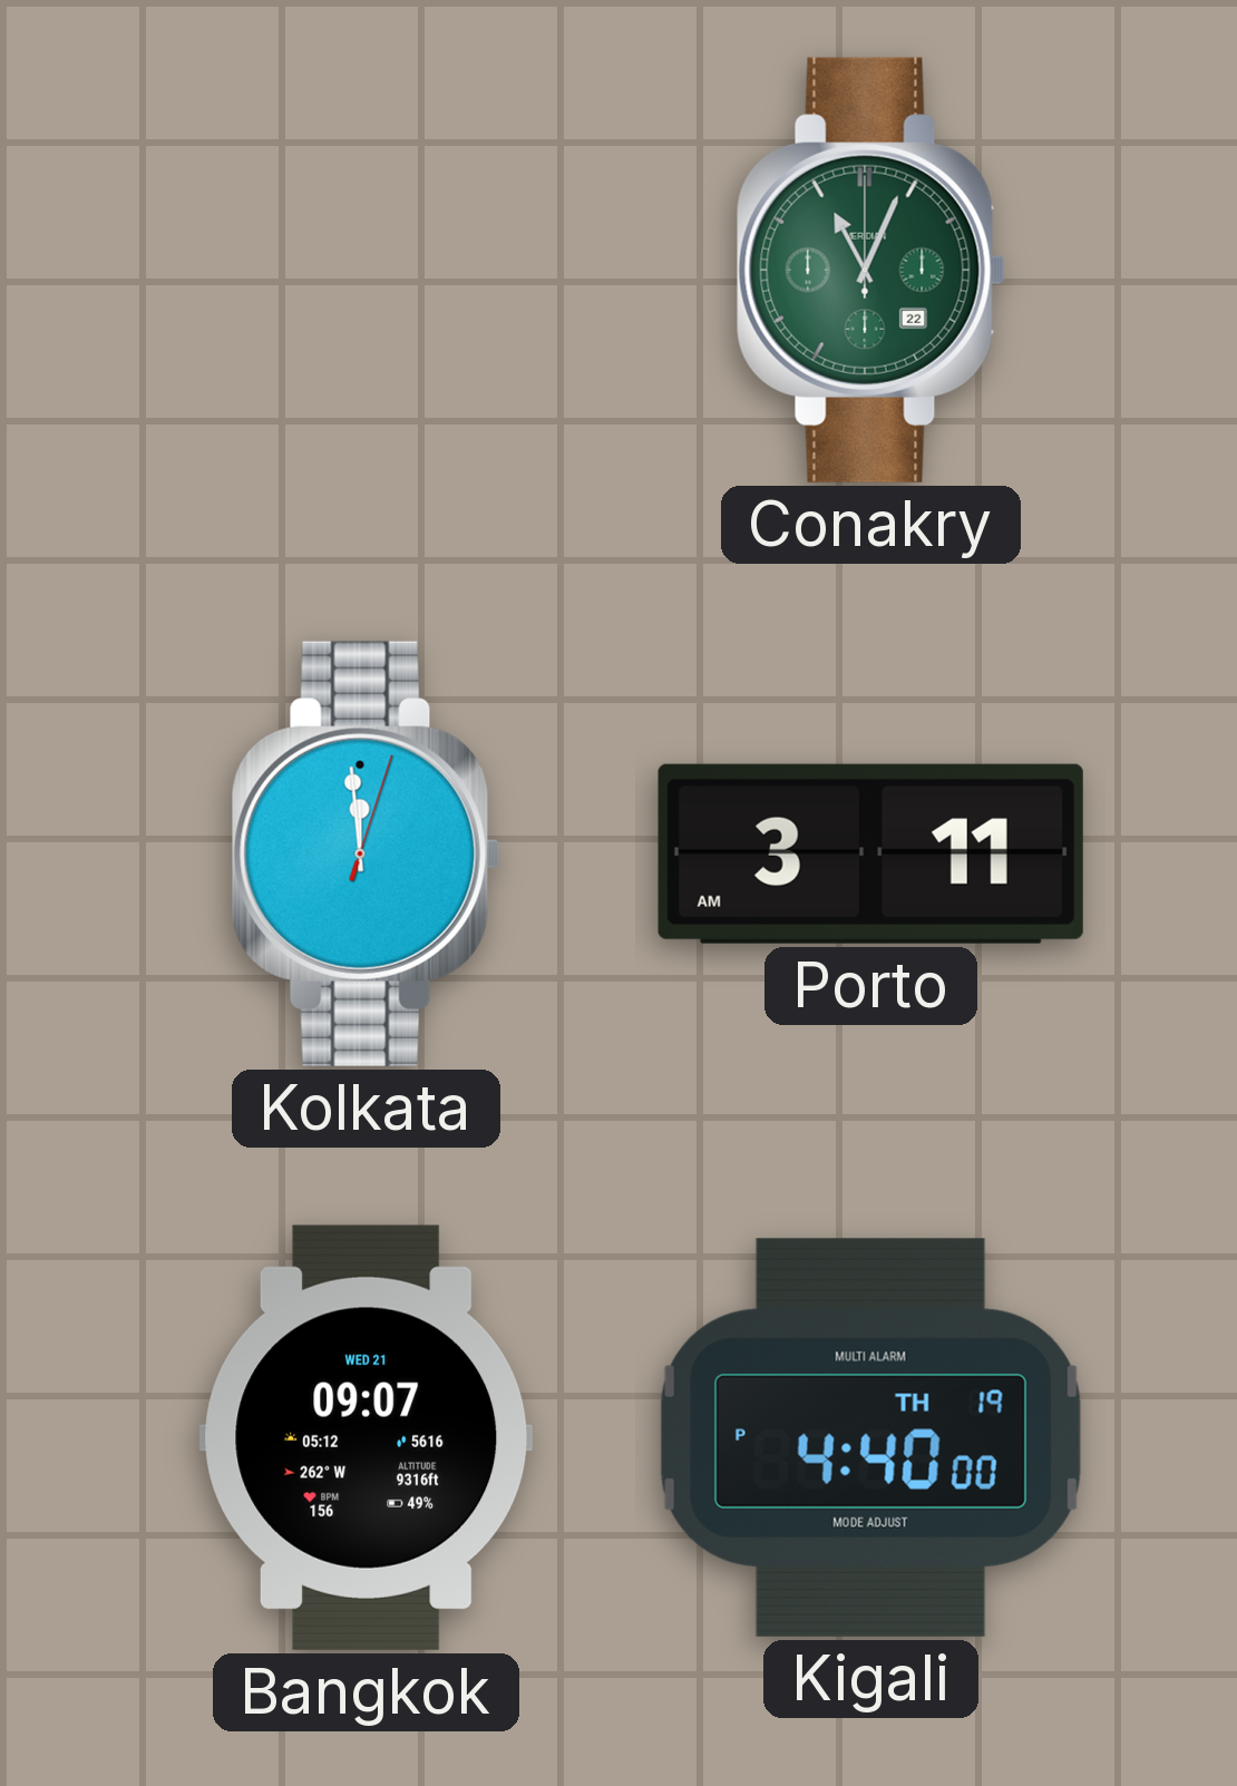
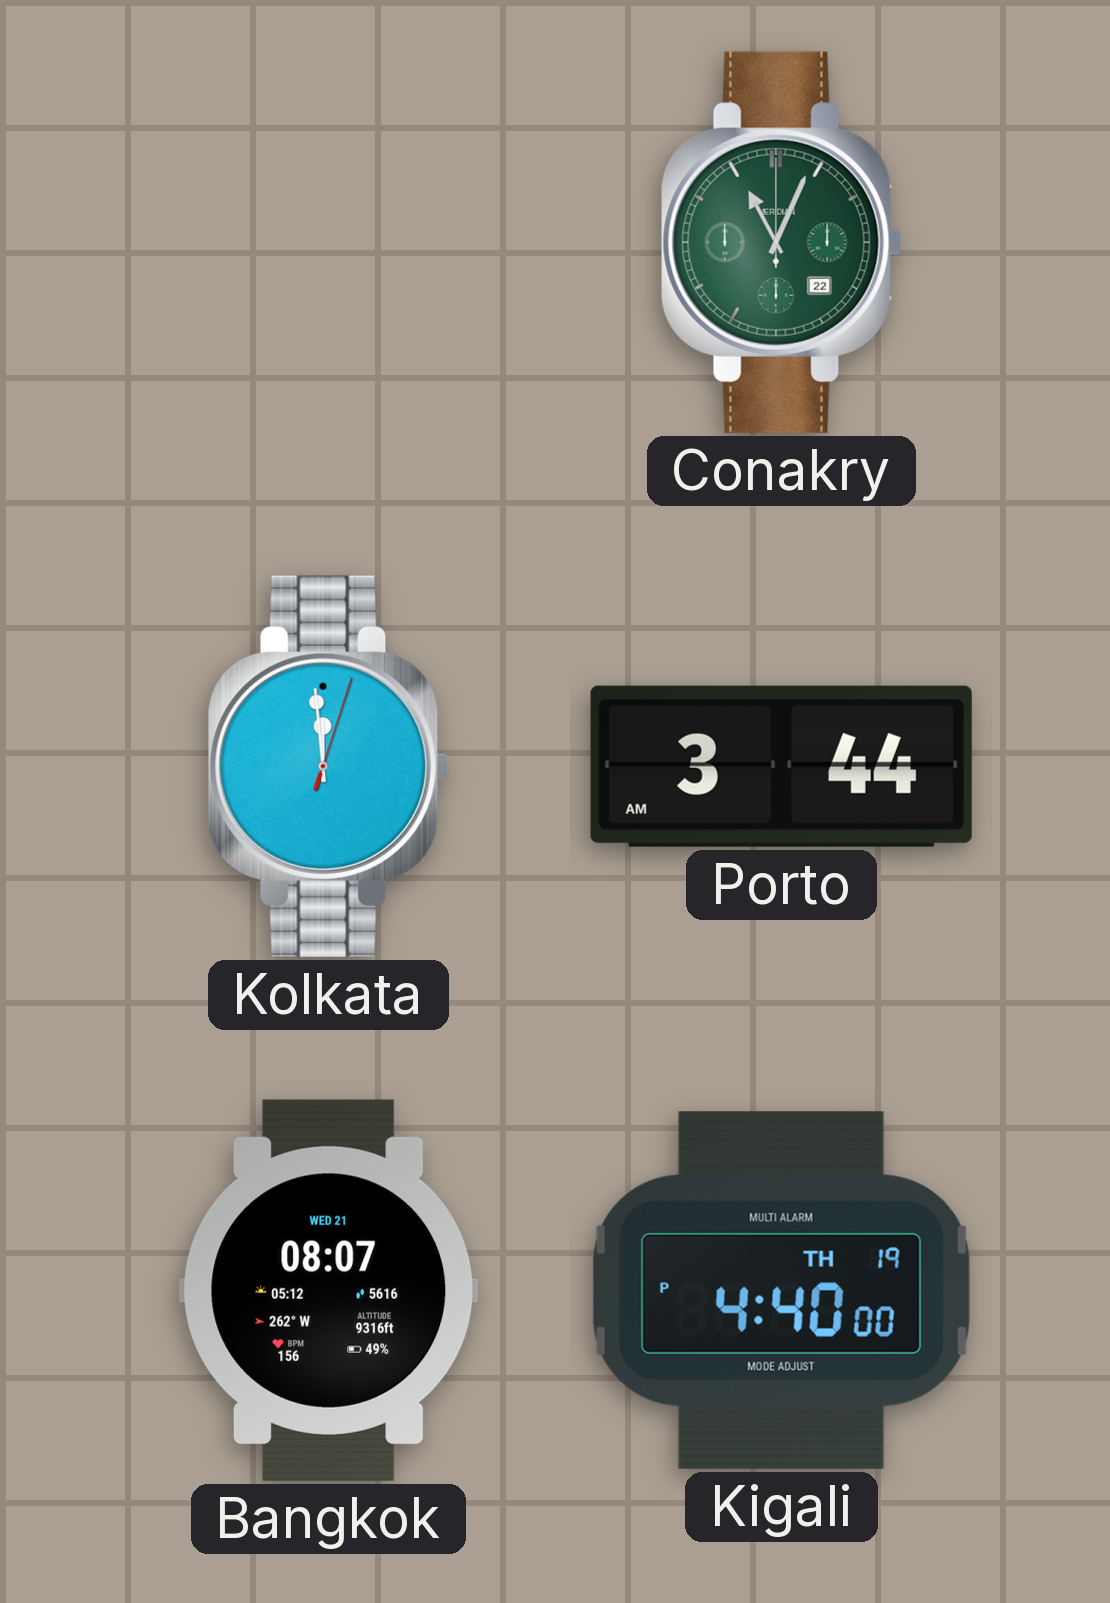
Porto: 3:11 -> 3:44 (781, 766)
Bangkok: 09:07 -> 08:07 (329, 1290)
